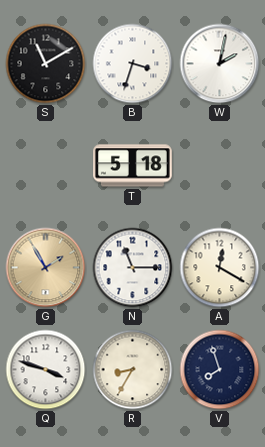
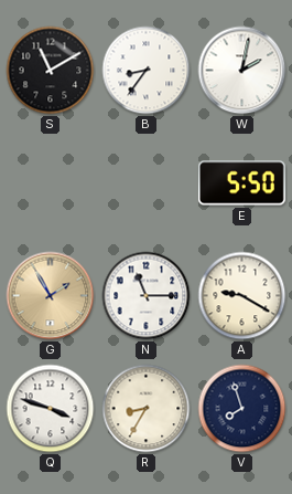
B: 3:33 -> 8:36 (147, 71)
T: 5:18 -> none (133, 166)
E: none -> 5:50 (241, 183)
A: 12:20 -> 9:20 (242, 296)
